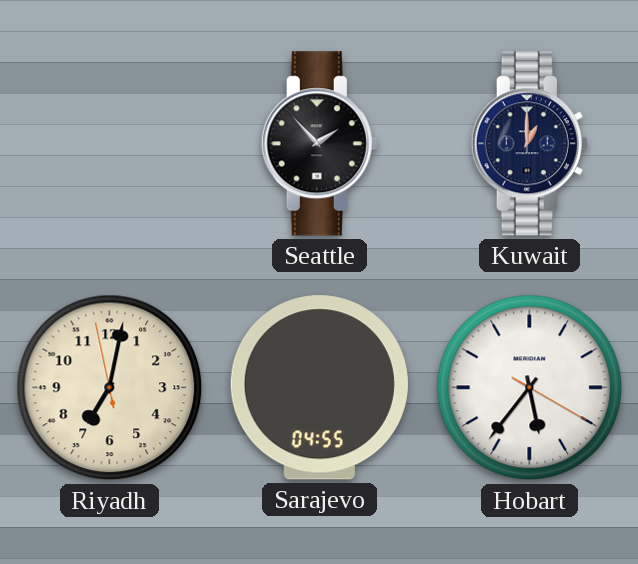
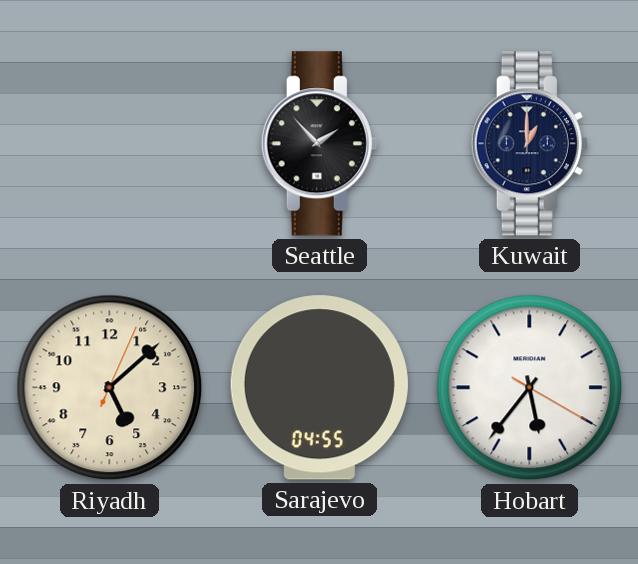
Riyadh: 7:01 -> 5:08 (110, 388)
